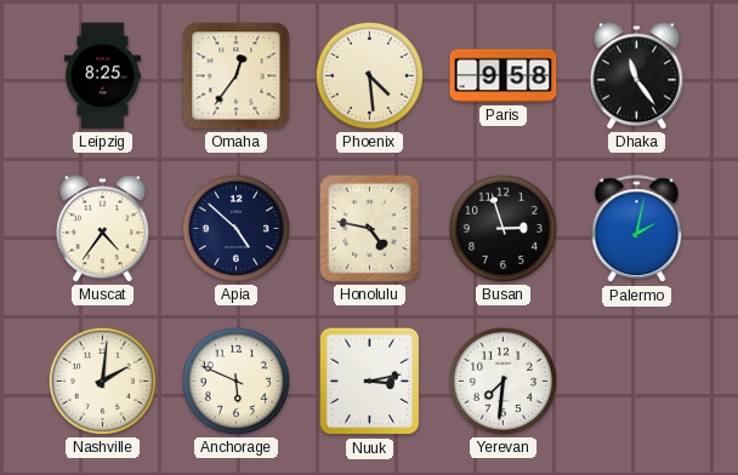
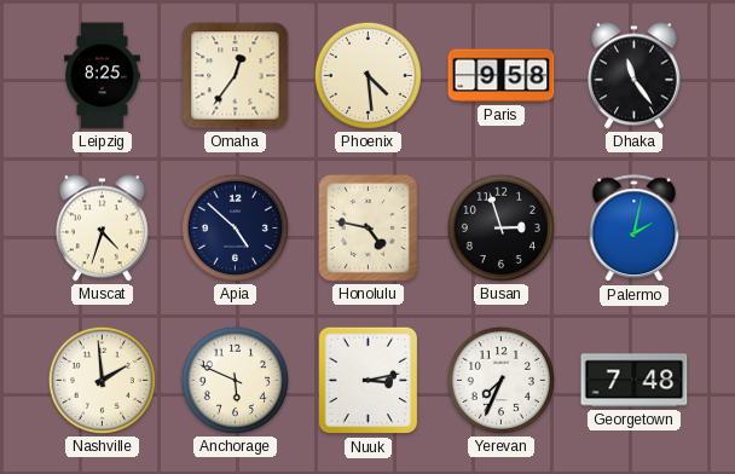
Muscat: 4:36 -> 4:33 (102, 229)
Nashville: 2:01 -> 1:59 (102, 380)
Yerevan: 7:31 -> 7:34 (500, 380)
Georgetown: none -> 7:48 (635, 381)
